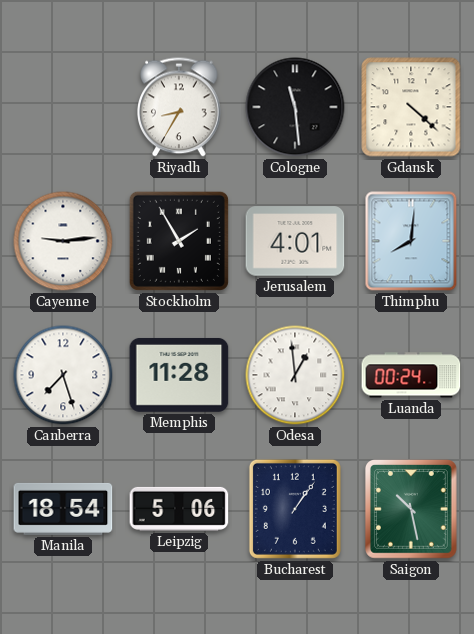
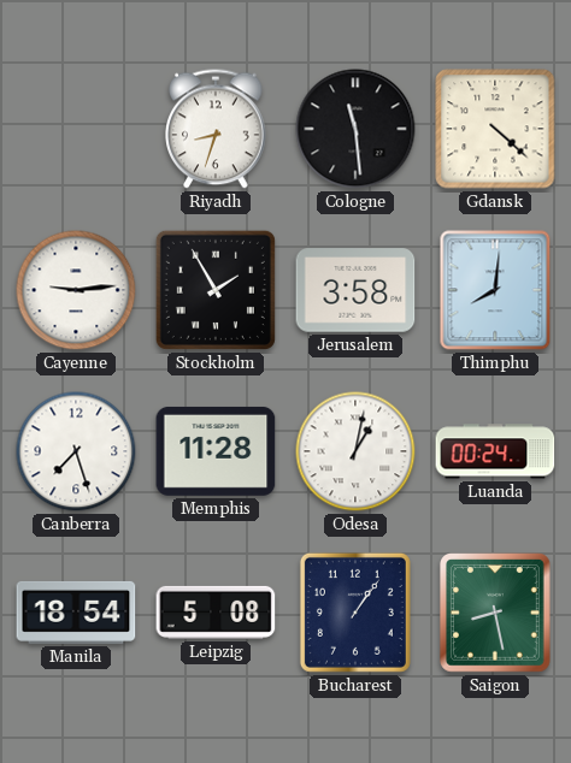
Riyadh: 8:35 -> 8:33 (216, 129)
Jerusalem: 4:01 -> 3:58 (355, 290)
Odesa: 12:59 -> 1:02 (355, 451)
Leipzig: 5:06 -> 5:08 (216, 613)
Saigon: 10:28 -> 8:28 (495, 614)
